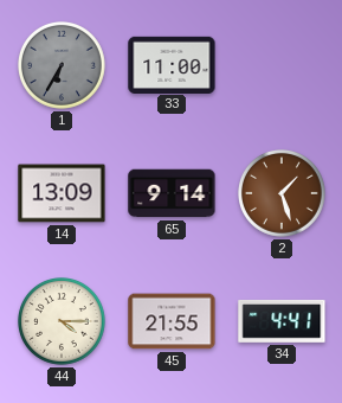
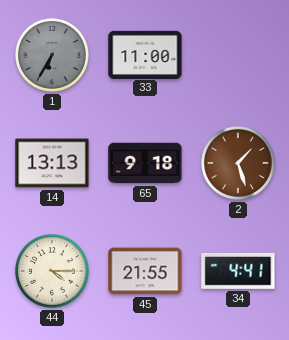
14: 13:09 -> 13:13 (52, 163)
65: 9:14 -> 9:18 (145, 163)
